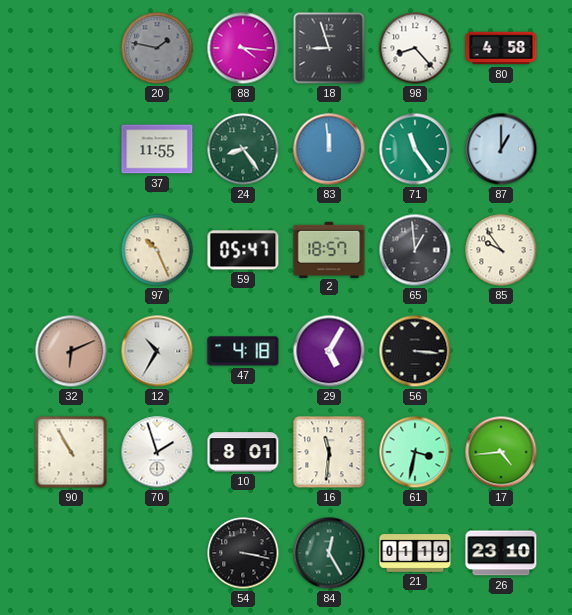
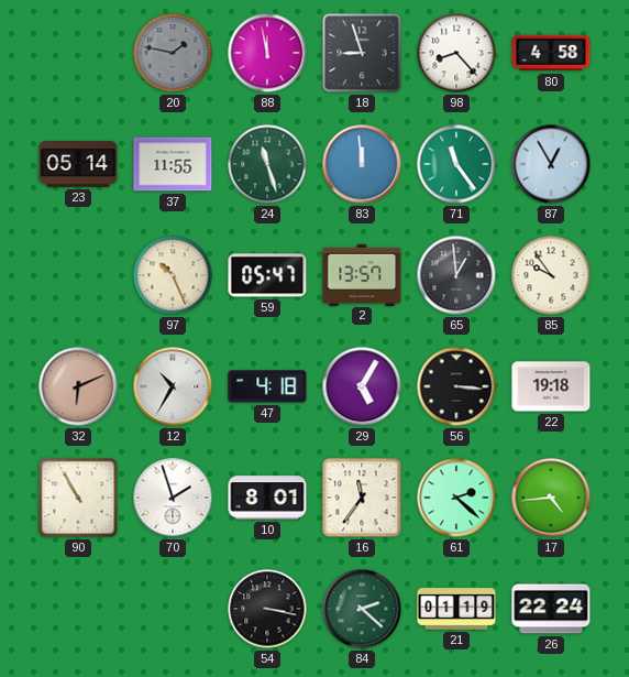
88: 4:16 -> 11:58 (267, 53)
23: none -> 05:14 (78, 164)
24: 8:24 -> 11:27 (267, 164)
87: 1:00 -> 12:55 (551, 164)
2: 18:57 -> 13:57 (362, 274)
22: none -> 19:18 (551, 386)
16: 11:31 -> 11:36 (362, 498)
61: 3:32 -> 2:22 (456, 498)
84: 12:25 -> 2:22 (362, 609)
26: 23:10 -> 22:24 (551, 609)
